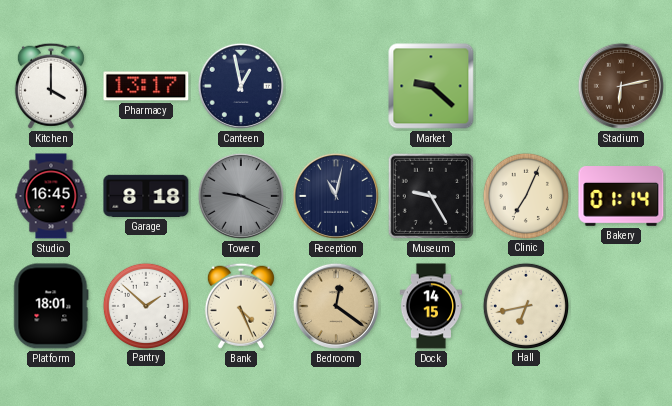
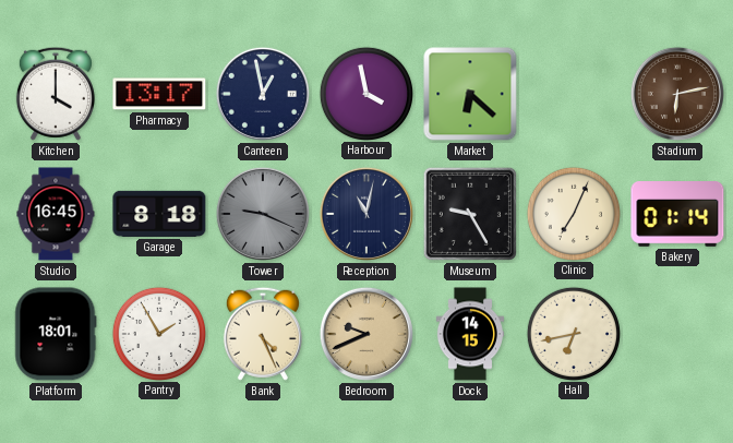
Harbour: none -> 3:58 (365, 93)
Market: 9:22 -> 6:22 (470, 94)
Pantry: 1:52 -> 1:55 (158, 333)
Bedroom: 12:21 -> 9:41 (366, 334)
